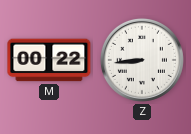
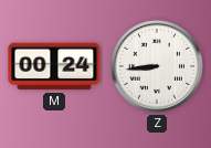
M: 00:22 -> 00:24 (54, 66)
